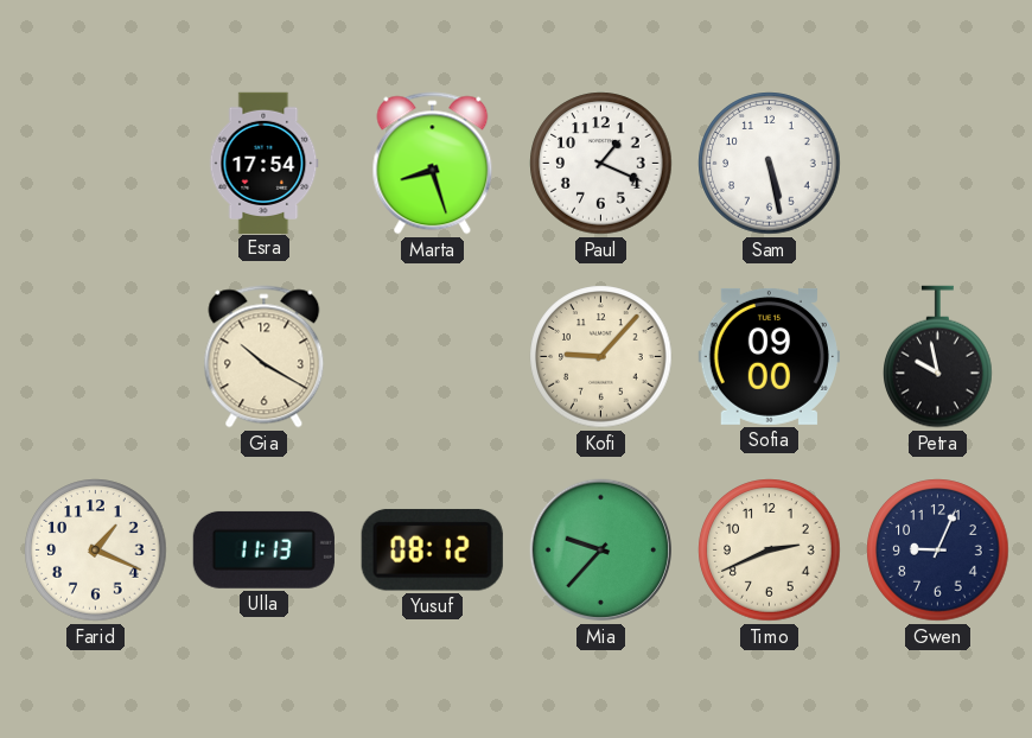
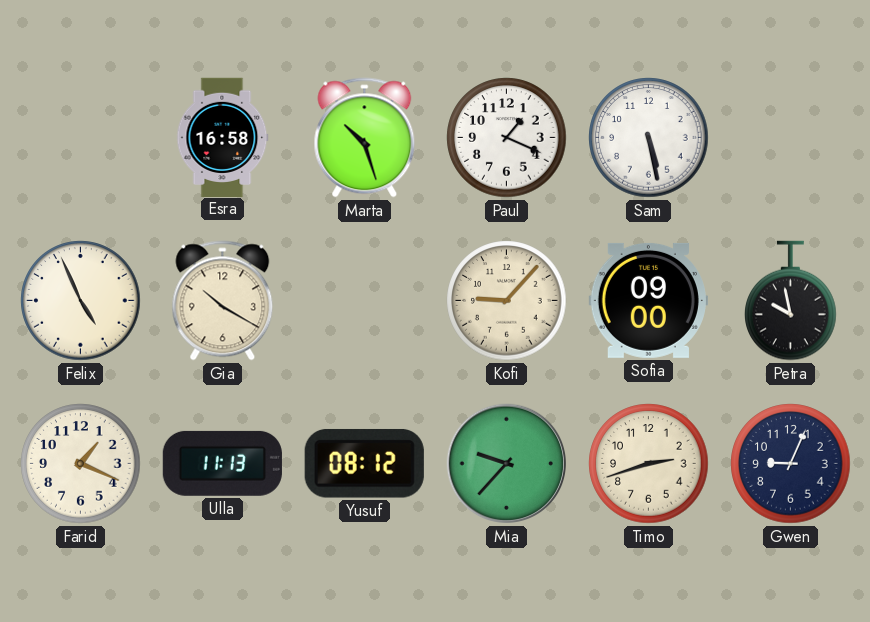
Esra: 17:54 -> 16:58 (223, 137)
Marta: 8:27 -> 10:27 (365, 138)
Felix: none -> 4:56 (81, 301)
Timo: 2:41 -> 2:42 (649, 464)
